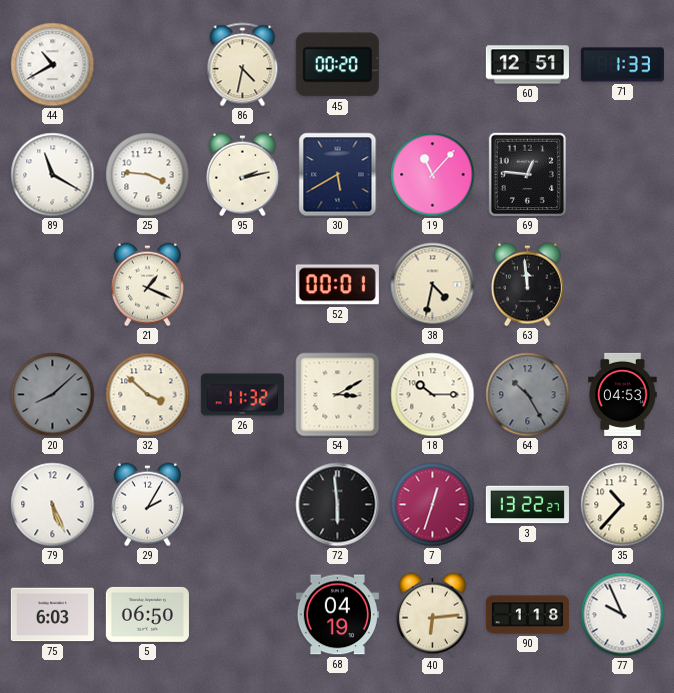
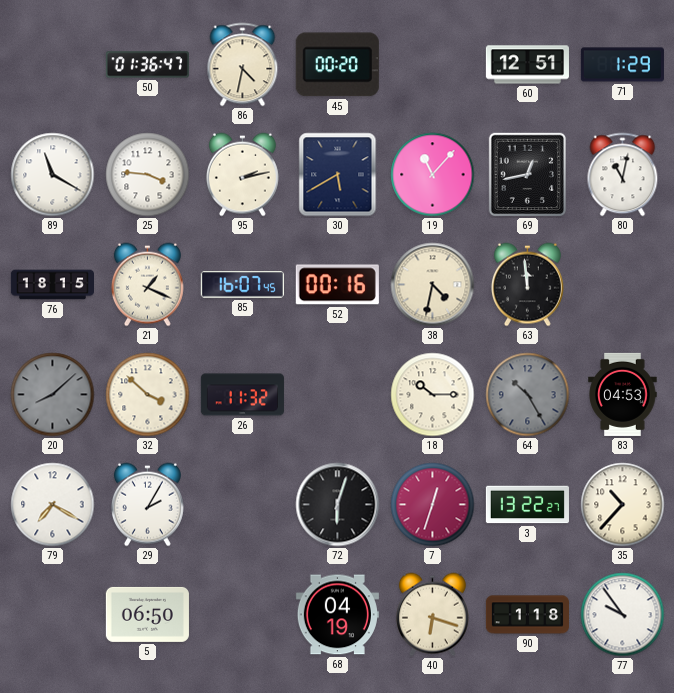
44: 10:40 -> none (53, 65)
50: none -> 01:36 (147, 65)
71: 1:33 -> 1:29 (622, 65)
69: 12:46 -> 12:43 (528, 175)
80: none -> 11:02 (623, 175)
76: none -> 18:15 (52, 285)
85: none -> 16:07 (242, 285)
52: 00:01 -> 00:16 (337, 285)
54: 3:10 -> none (338, 395)
79: 5:26 -> 7:20 (53, 505)
72: 5:59 -> 6:03 (338, 505)
75: 6:03 -> none (52, 615)
40: 6:14 -> 6:18 (432, 615)
77: 9:56 -> 9:54 (623, 615)
